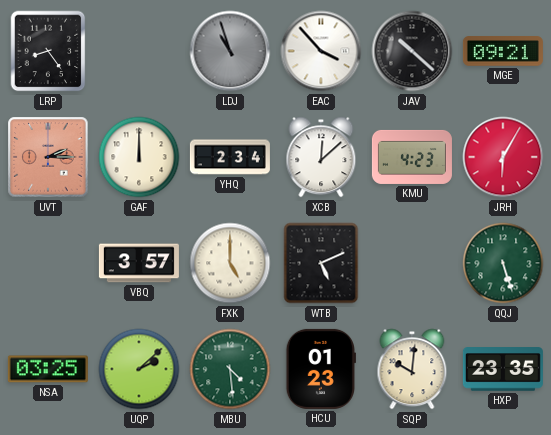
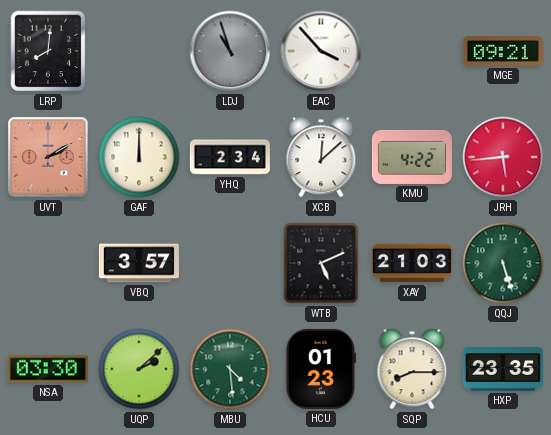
LRP: 8:24 -> 8:01 (48, 51)
JAV: 10:22 -> none (412, 51)
UVT: 2:15 -> 2:10 (48, 157)
KMU: 4:23 -> 4:22 (412, 157)
JRH: 6:05 -> 5:44 (503, 157)
FXK: 5:00 -> none (230, 263)
XAY: none -> 21:03 (412, 263)
NSA: 03:25 -> 03:30 (48, 369)
SQP: 10:01 -> 8:15 (412, 369)
